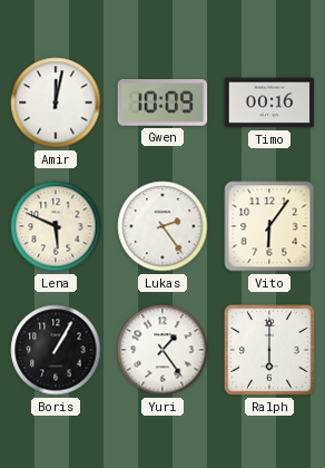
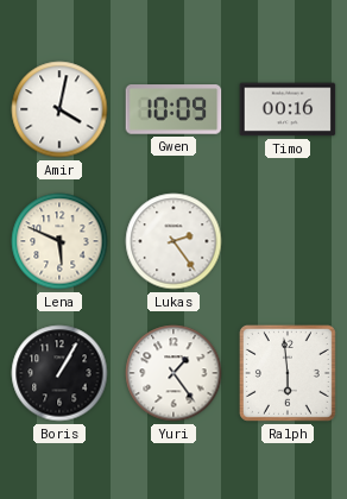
Amir: 12:02 -> 4:02 (59, 109)
Vito: 6:06 -> none (269, 226)
Ralph: 6:00 -> 5:59 (288, 373)
